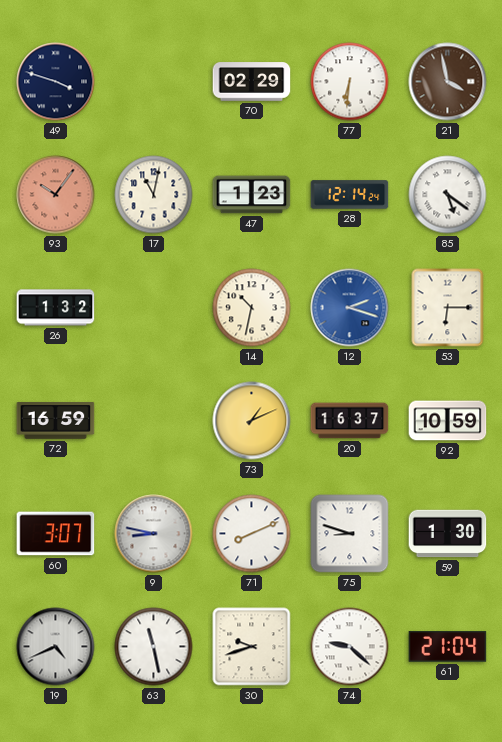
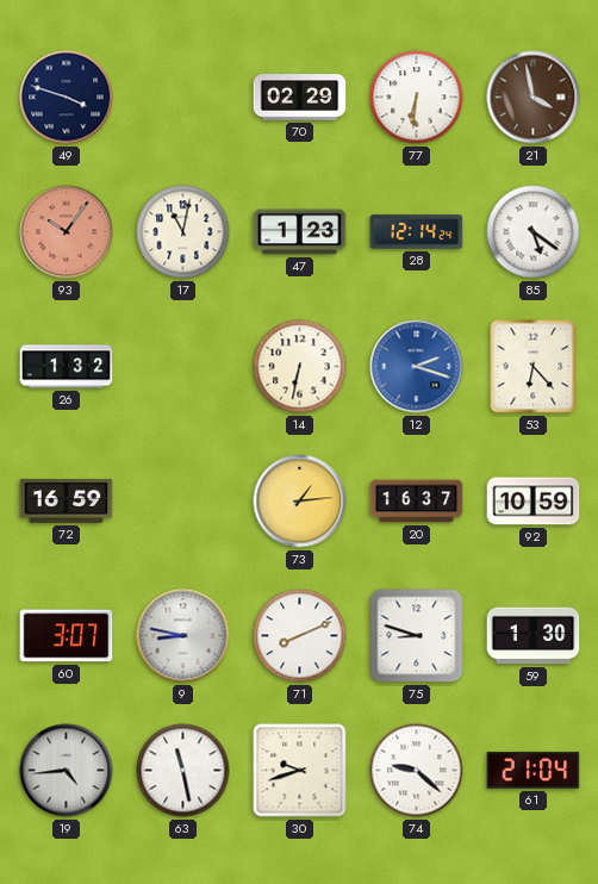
14: 10:32 -> 6:32 (300, 367)
53: 6:15 -> 6:23 (534, 367)
73: 1:11 -> 1:14 (300, 502)
19: 4:41 -> 4:44 (67, 771)
